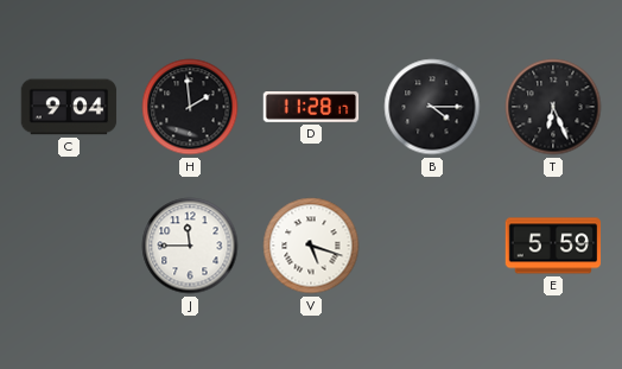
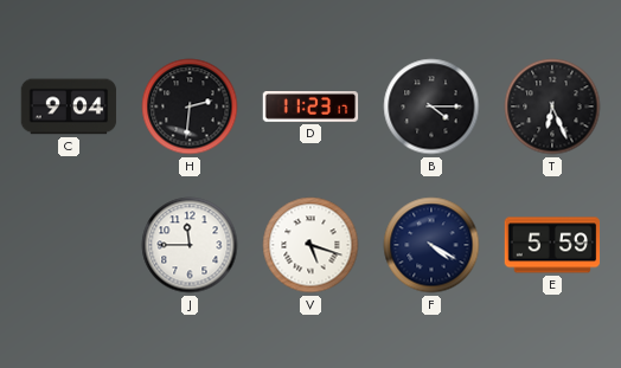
H: 1:59 -> 2:31 (190, 106)
D: 11:28 -> 11:23 (310, 108)
F: none -> 4:20 (431, 245)
